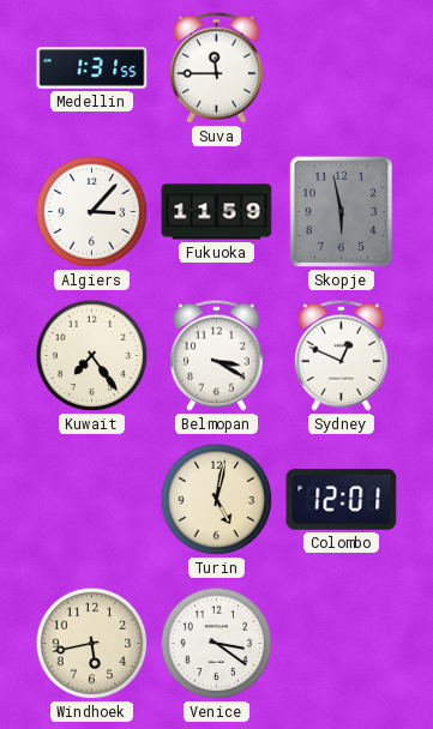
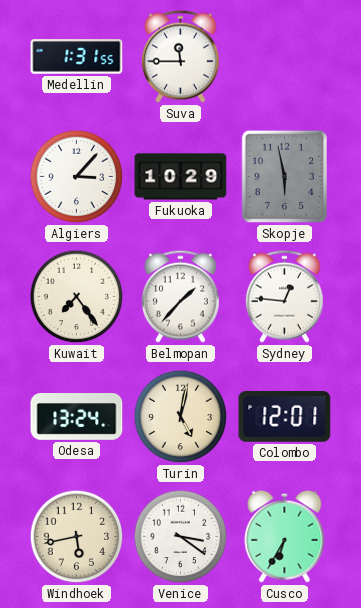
Fukuoka: 11:59 -> 10:29 (181, 177)
Belmopan: 3:20 -> 1:37 (180, 296)
Sydney: 12:49 -> 12:46 (284, 296)
Odesa: none -> 13:24 (77, 417)
Cusco: none -> 6:35 (285, 536)
